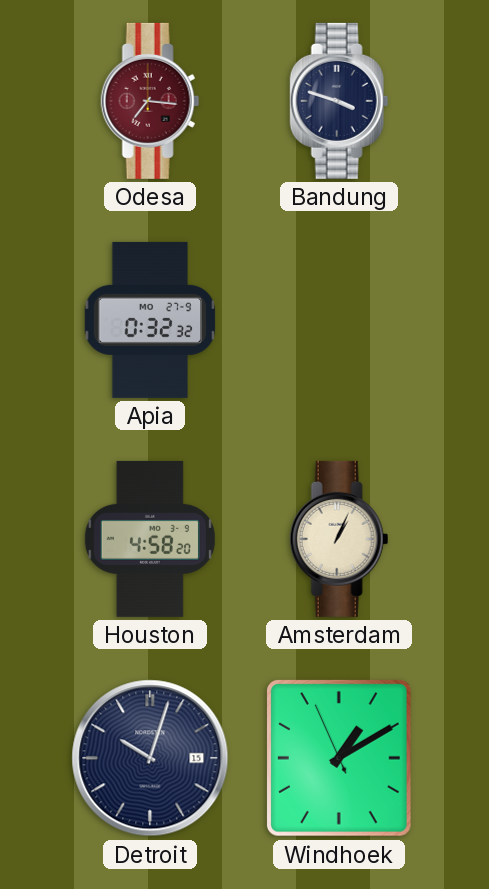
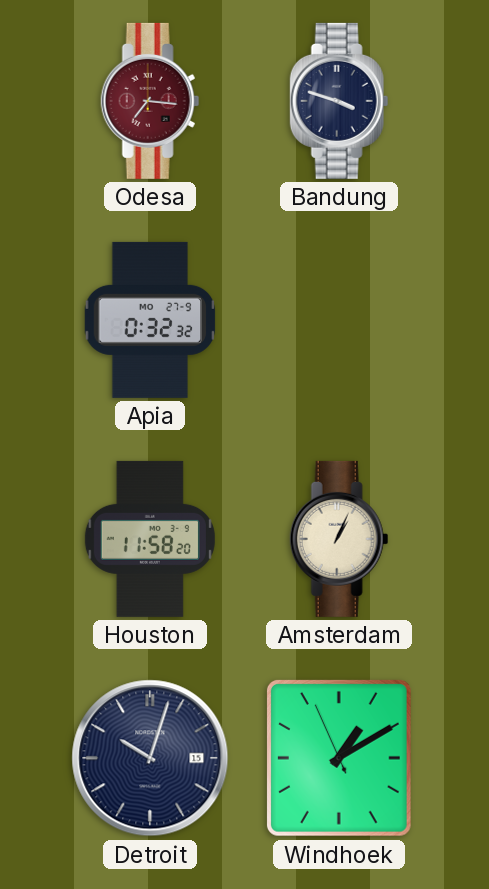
Houston: 4:58 -> 11:58 (150, 539)
